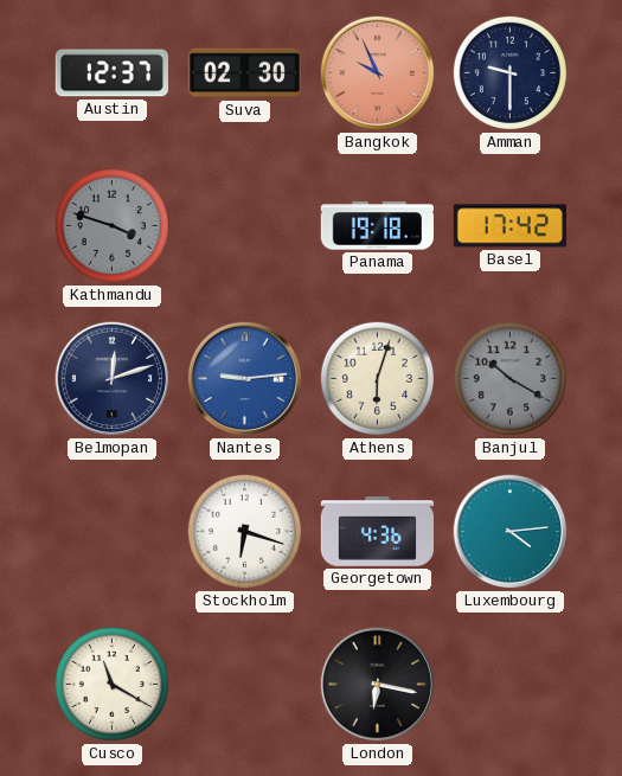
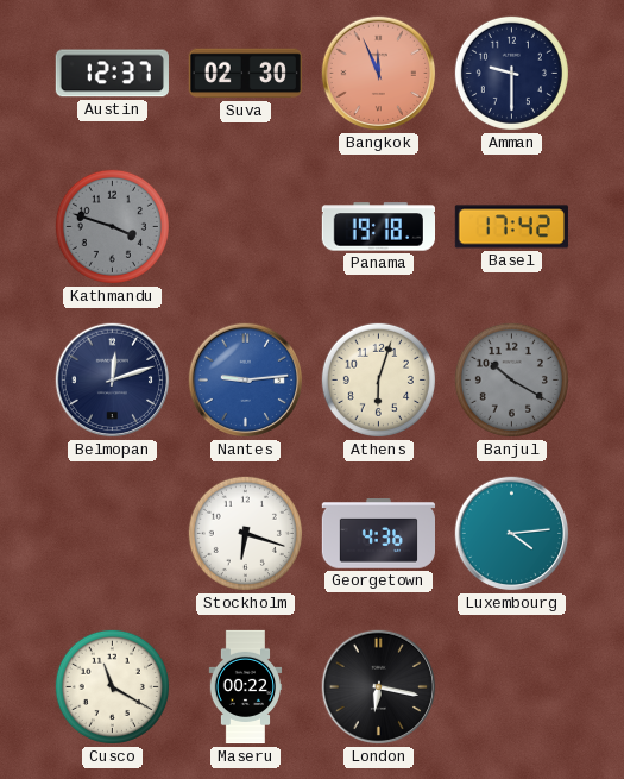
Bangkok: 9:56 -> 11:56 (379, 74)
Maseru: none -> 00:22 (246, 687)
